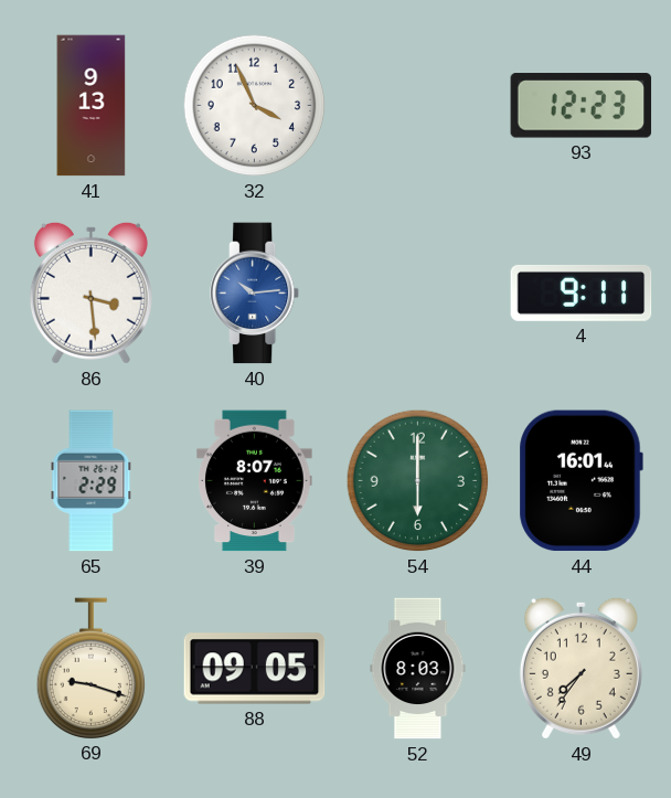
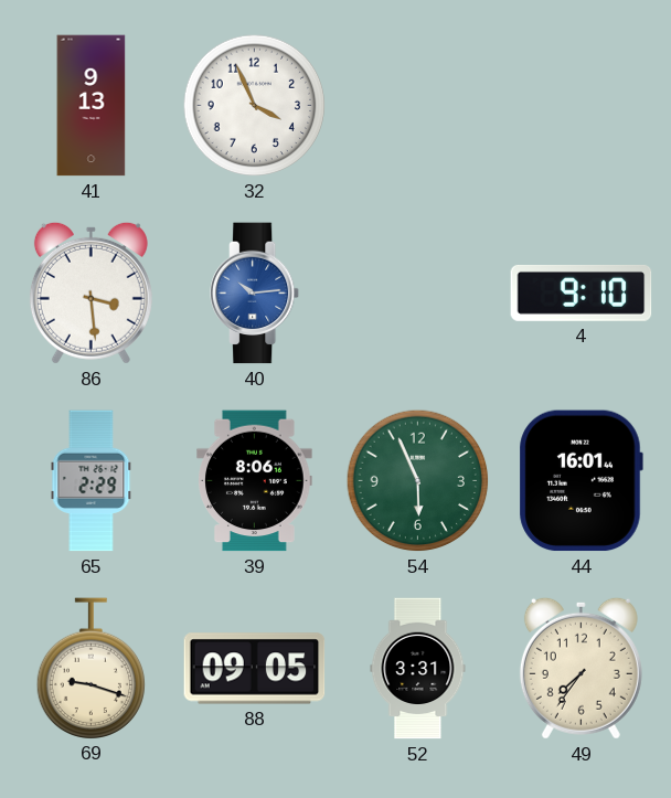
93: 12:23 -> none (582, 106)
4: 9:11 -> 9:10 (582, 292)
39: 8:07 -> 8:06 (255, 481)
54: 6:00 -> 5:56 (418, 481)
52: 8:03 -> 3:31 (418, 669)
